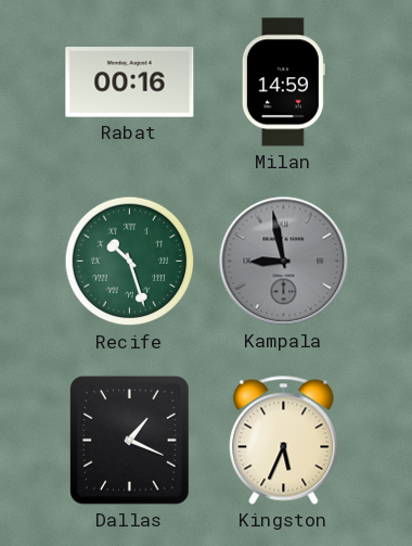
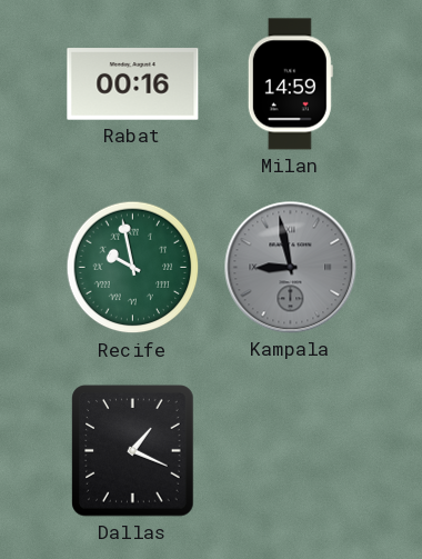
Recife: 10:27 -> 9:58 (133, 268)
Kingston: 5:34 -> none (284, 441)
